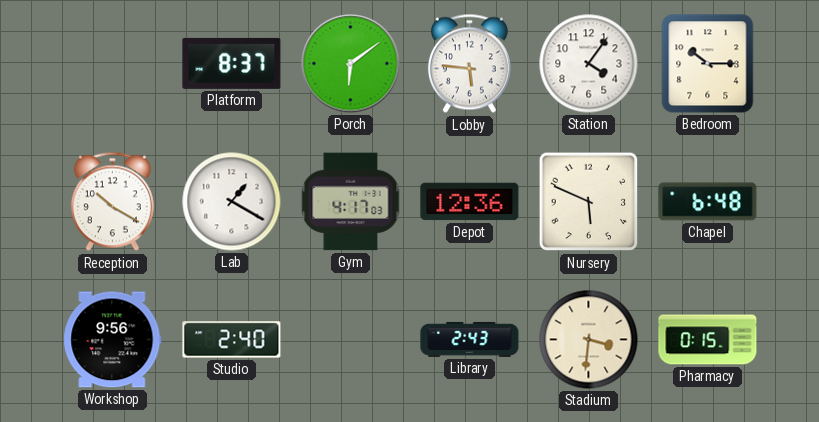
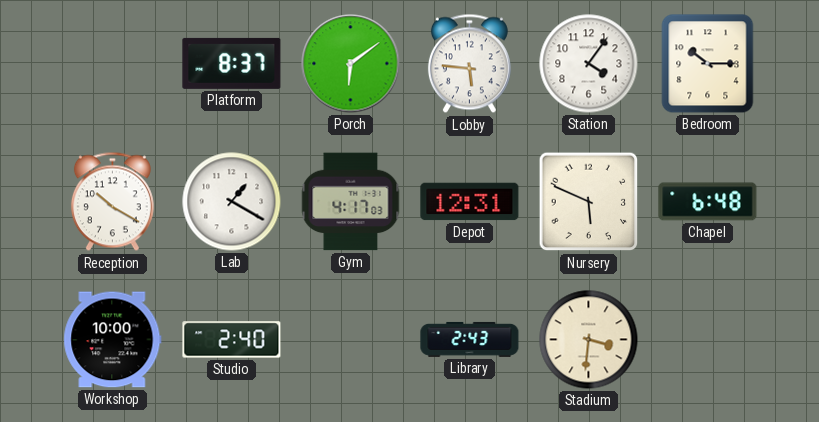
Depot: 12:36 -> 12:31 (470, 202)
Workshop: 9:56 -> 10:00 (113, 340)
Pharmacy: 0:15 -> none (708, 340)
